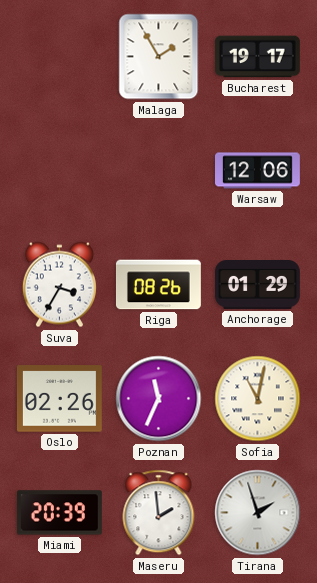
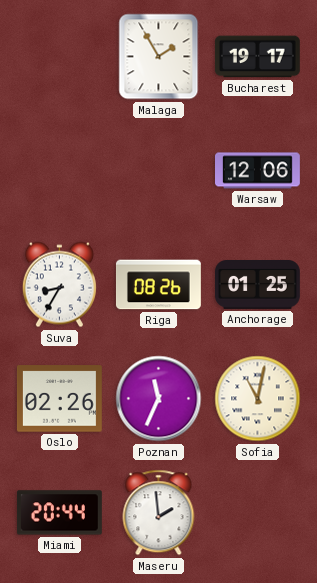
Suva: 3:35 -> 8:35 (59, 285)
Anchorage: 01:29 -> 01:25 (258, 285)
Miami: 20:39 -> 20:44 (59, 513)
Tirana: 1:57 -> none (258, 513)
